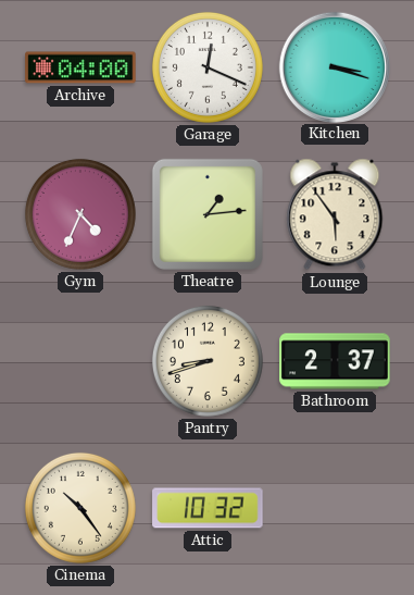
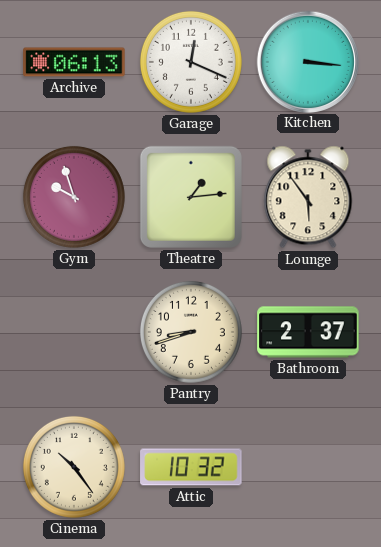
Archive: 04:00 -> 06:13 (74, 62)
Kitchen: 3:18 -> 3:16 (307, 61)
Gym: 4:34 -> 9:57 (74, 197)
